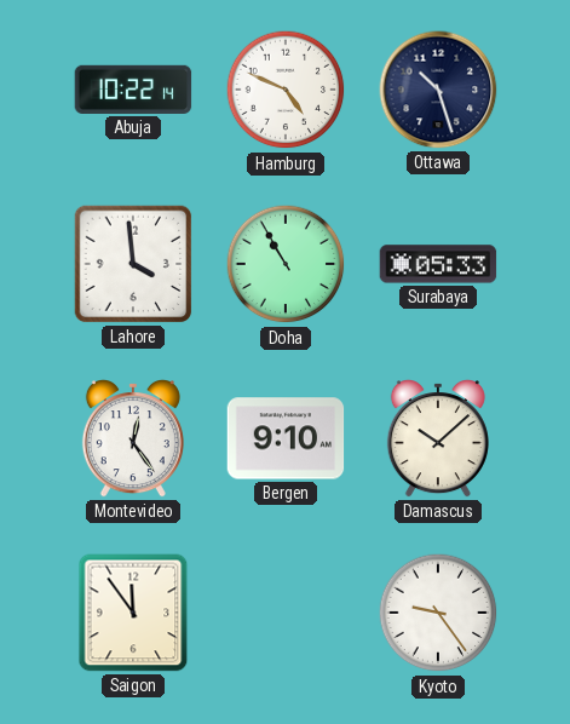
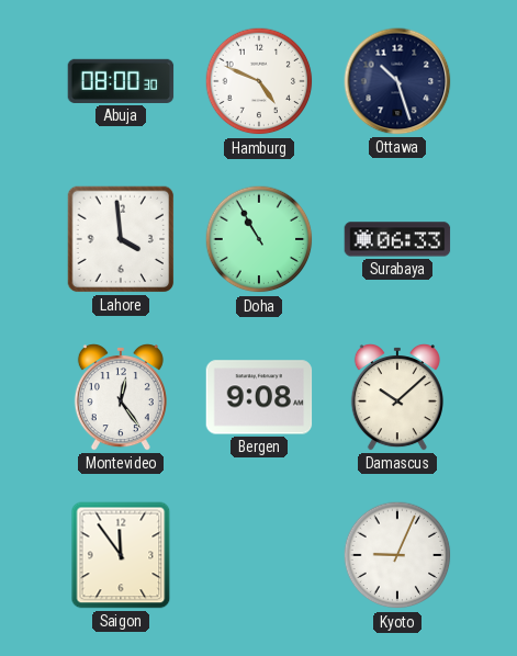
Abuja: 10:22 -> 08:00 (121, 81)
Surabaya: 05:33 -> 06:33 (397, 239)
Bergen: 9:10 -> 9:08 (259, 397)
Kyoto: 9:24 -> 9:04 (397, 555)
